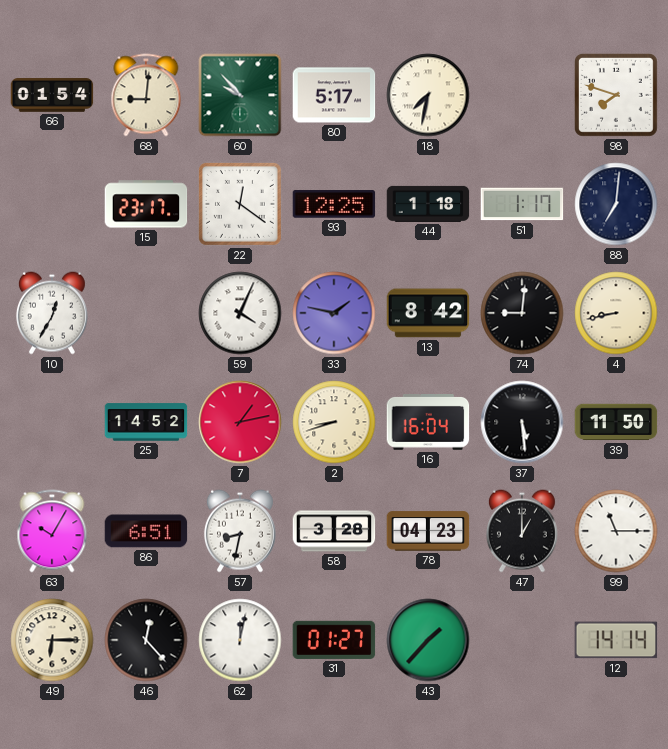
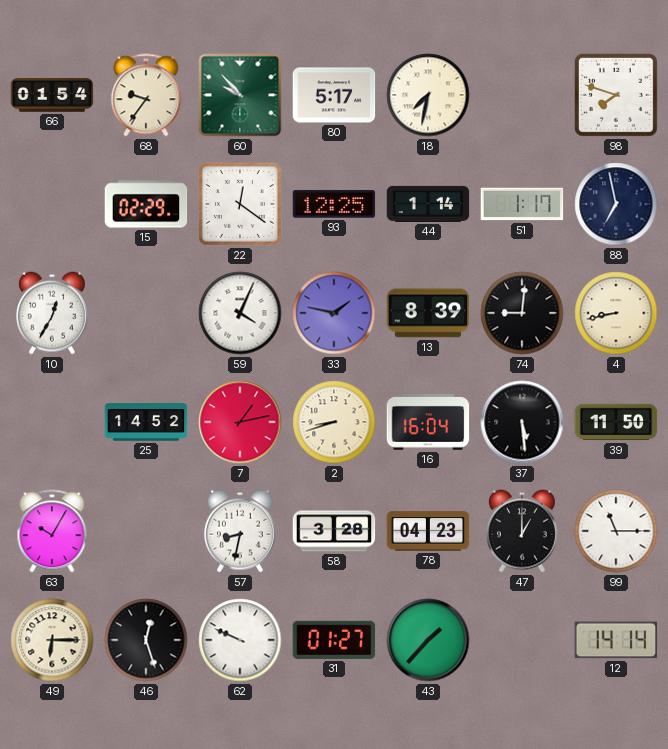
68: 9:01 -> 9:36 (146, 95)
15: 23:17 -> 02:29 (146, 204)
44: 1:18 -> 1:14 (428, 204)
88: 7:01 -> 6:58 (616, 204)
13: 8:42 -> 8:39 (428, 313)
86: 6:51 -> none (146, 531)
46: 12:23 -> 12:27 (146, 640)
62: 12:02 -> 9:49 (240, 640)
